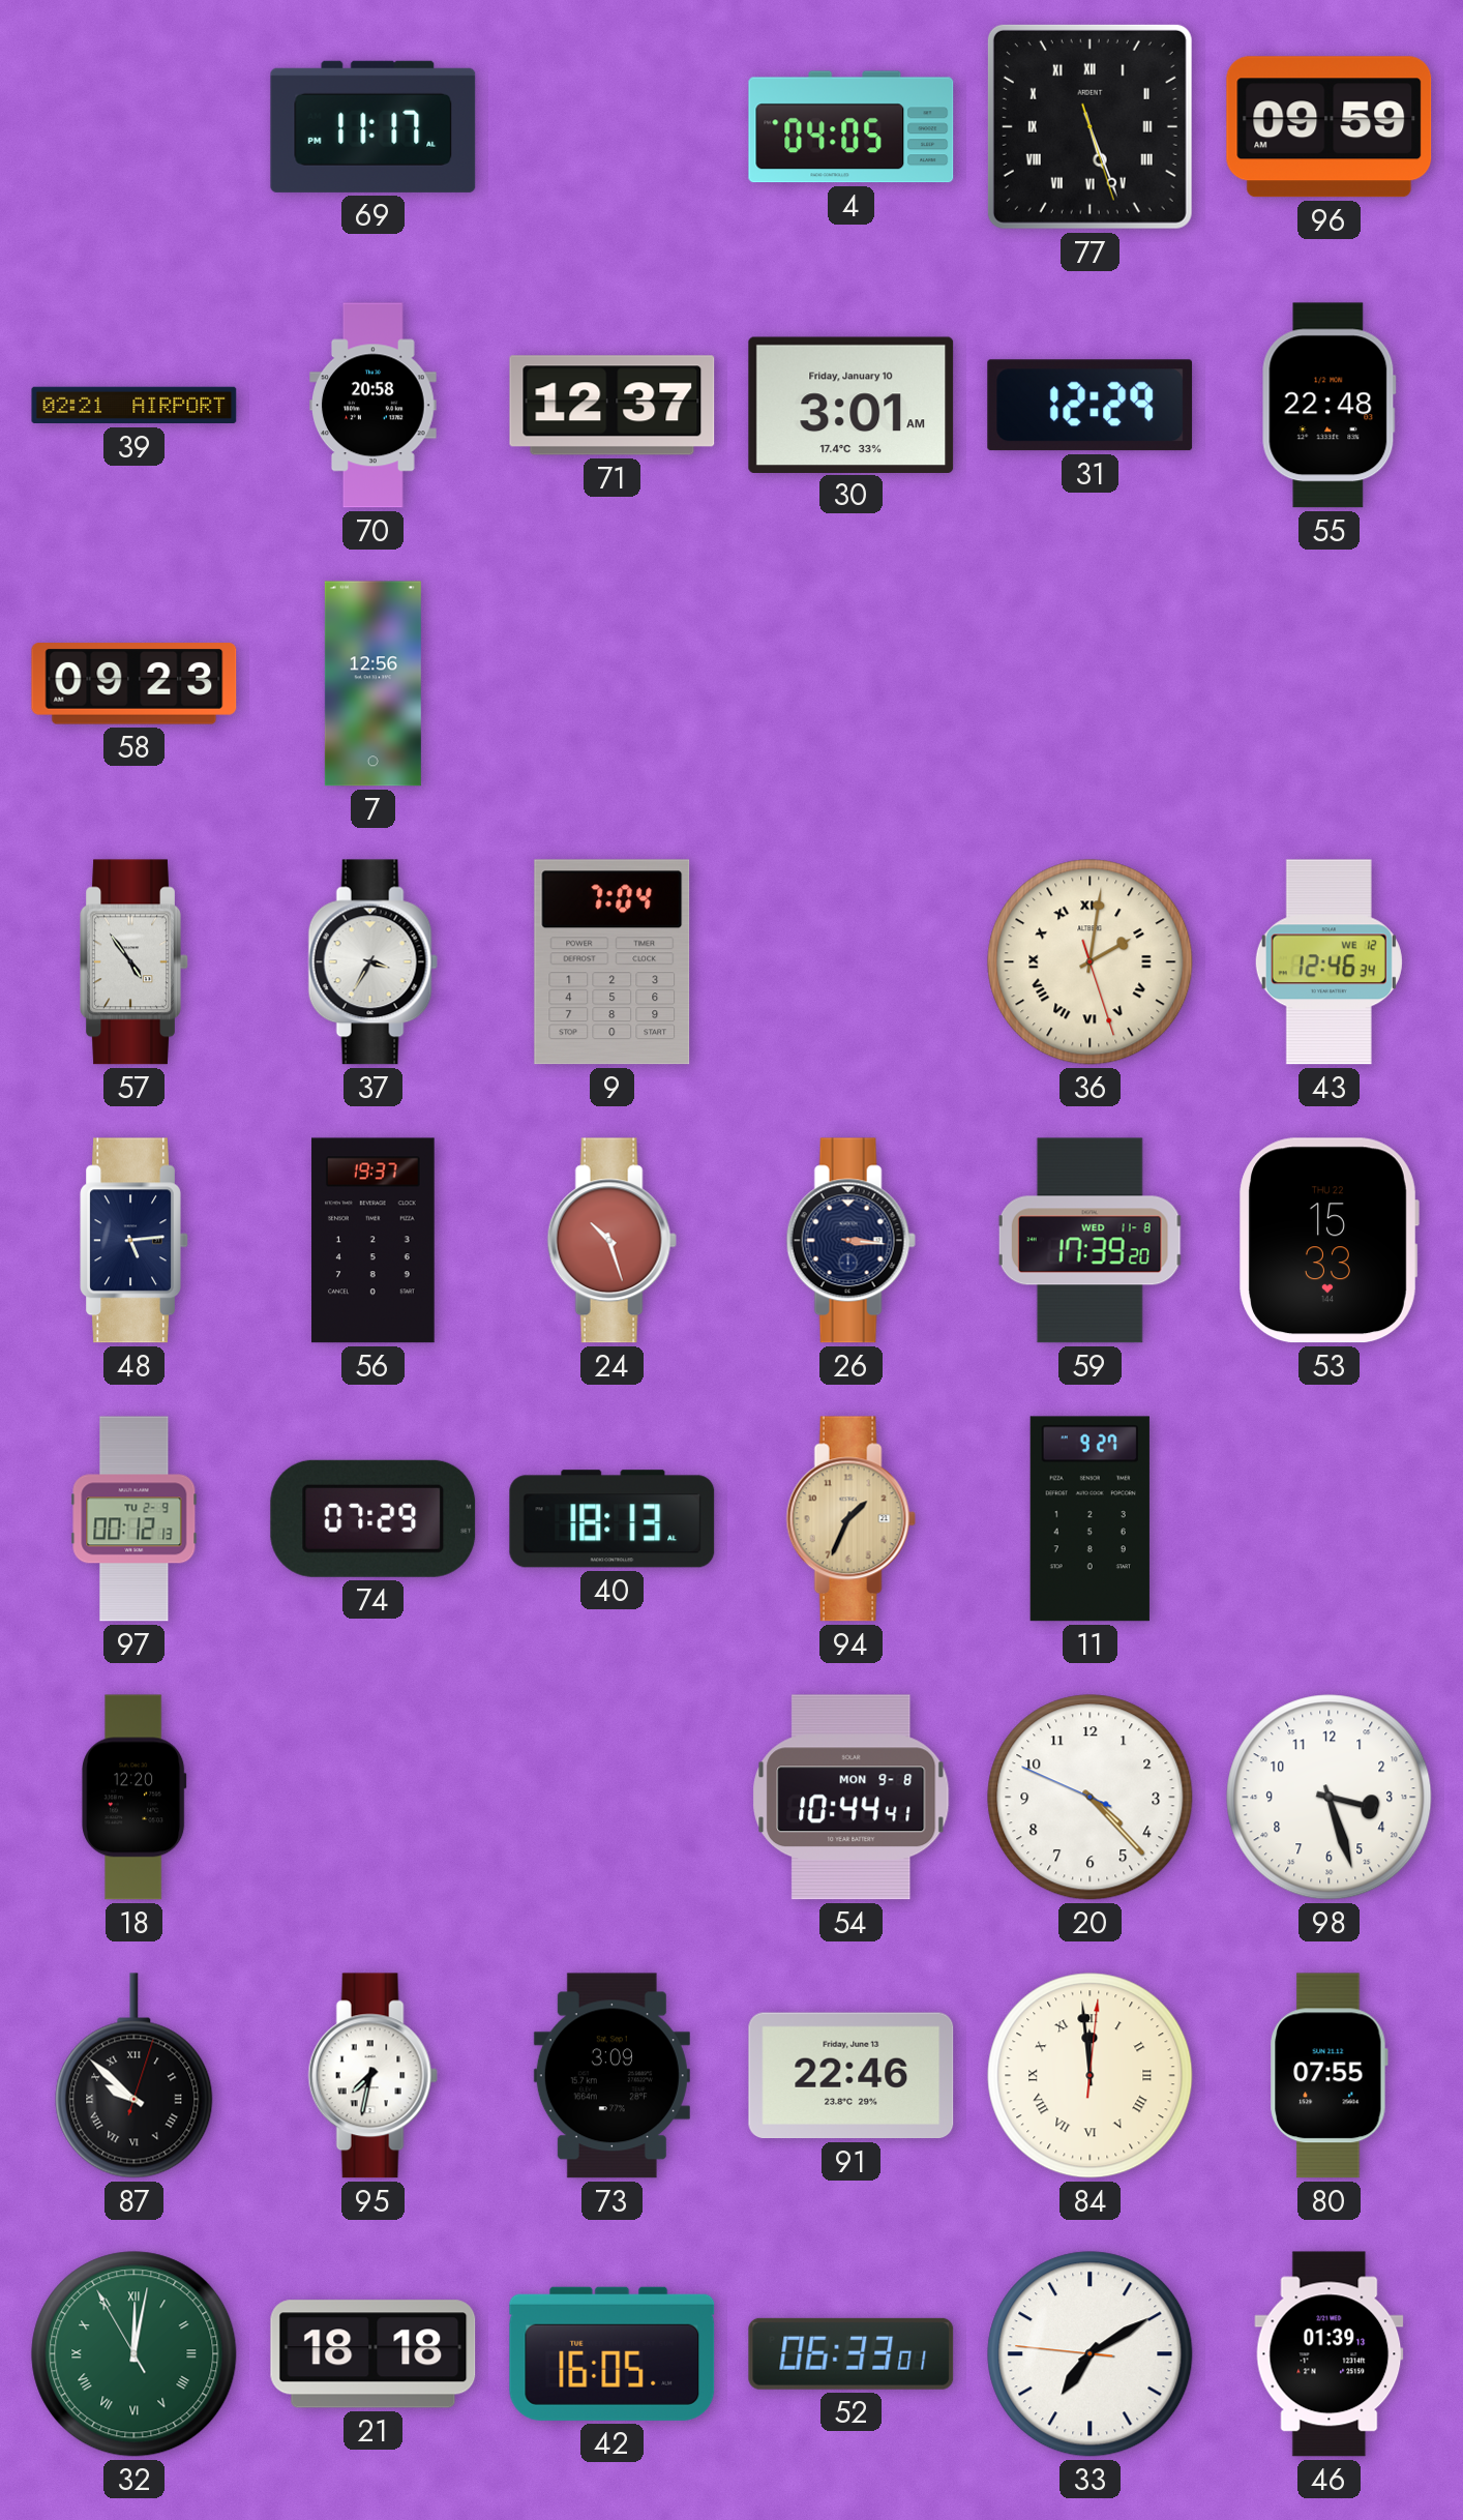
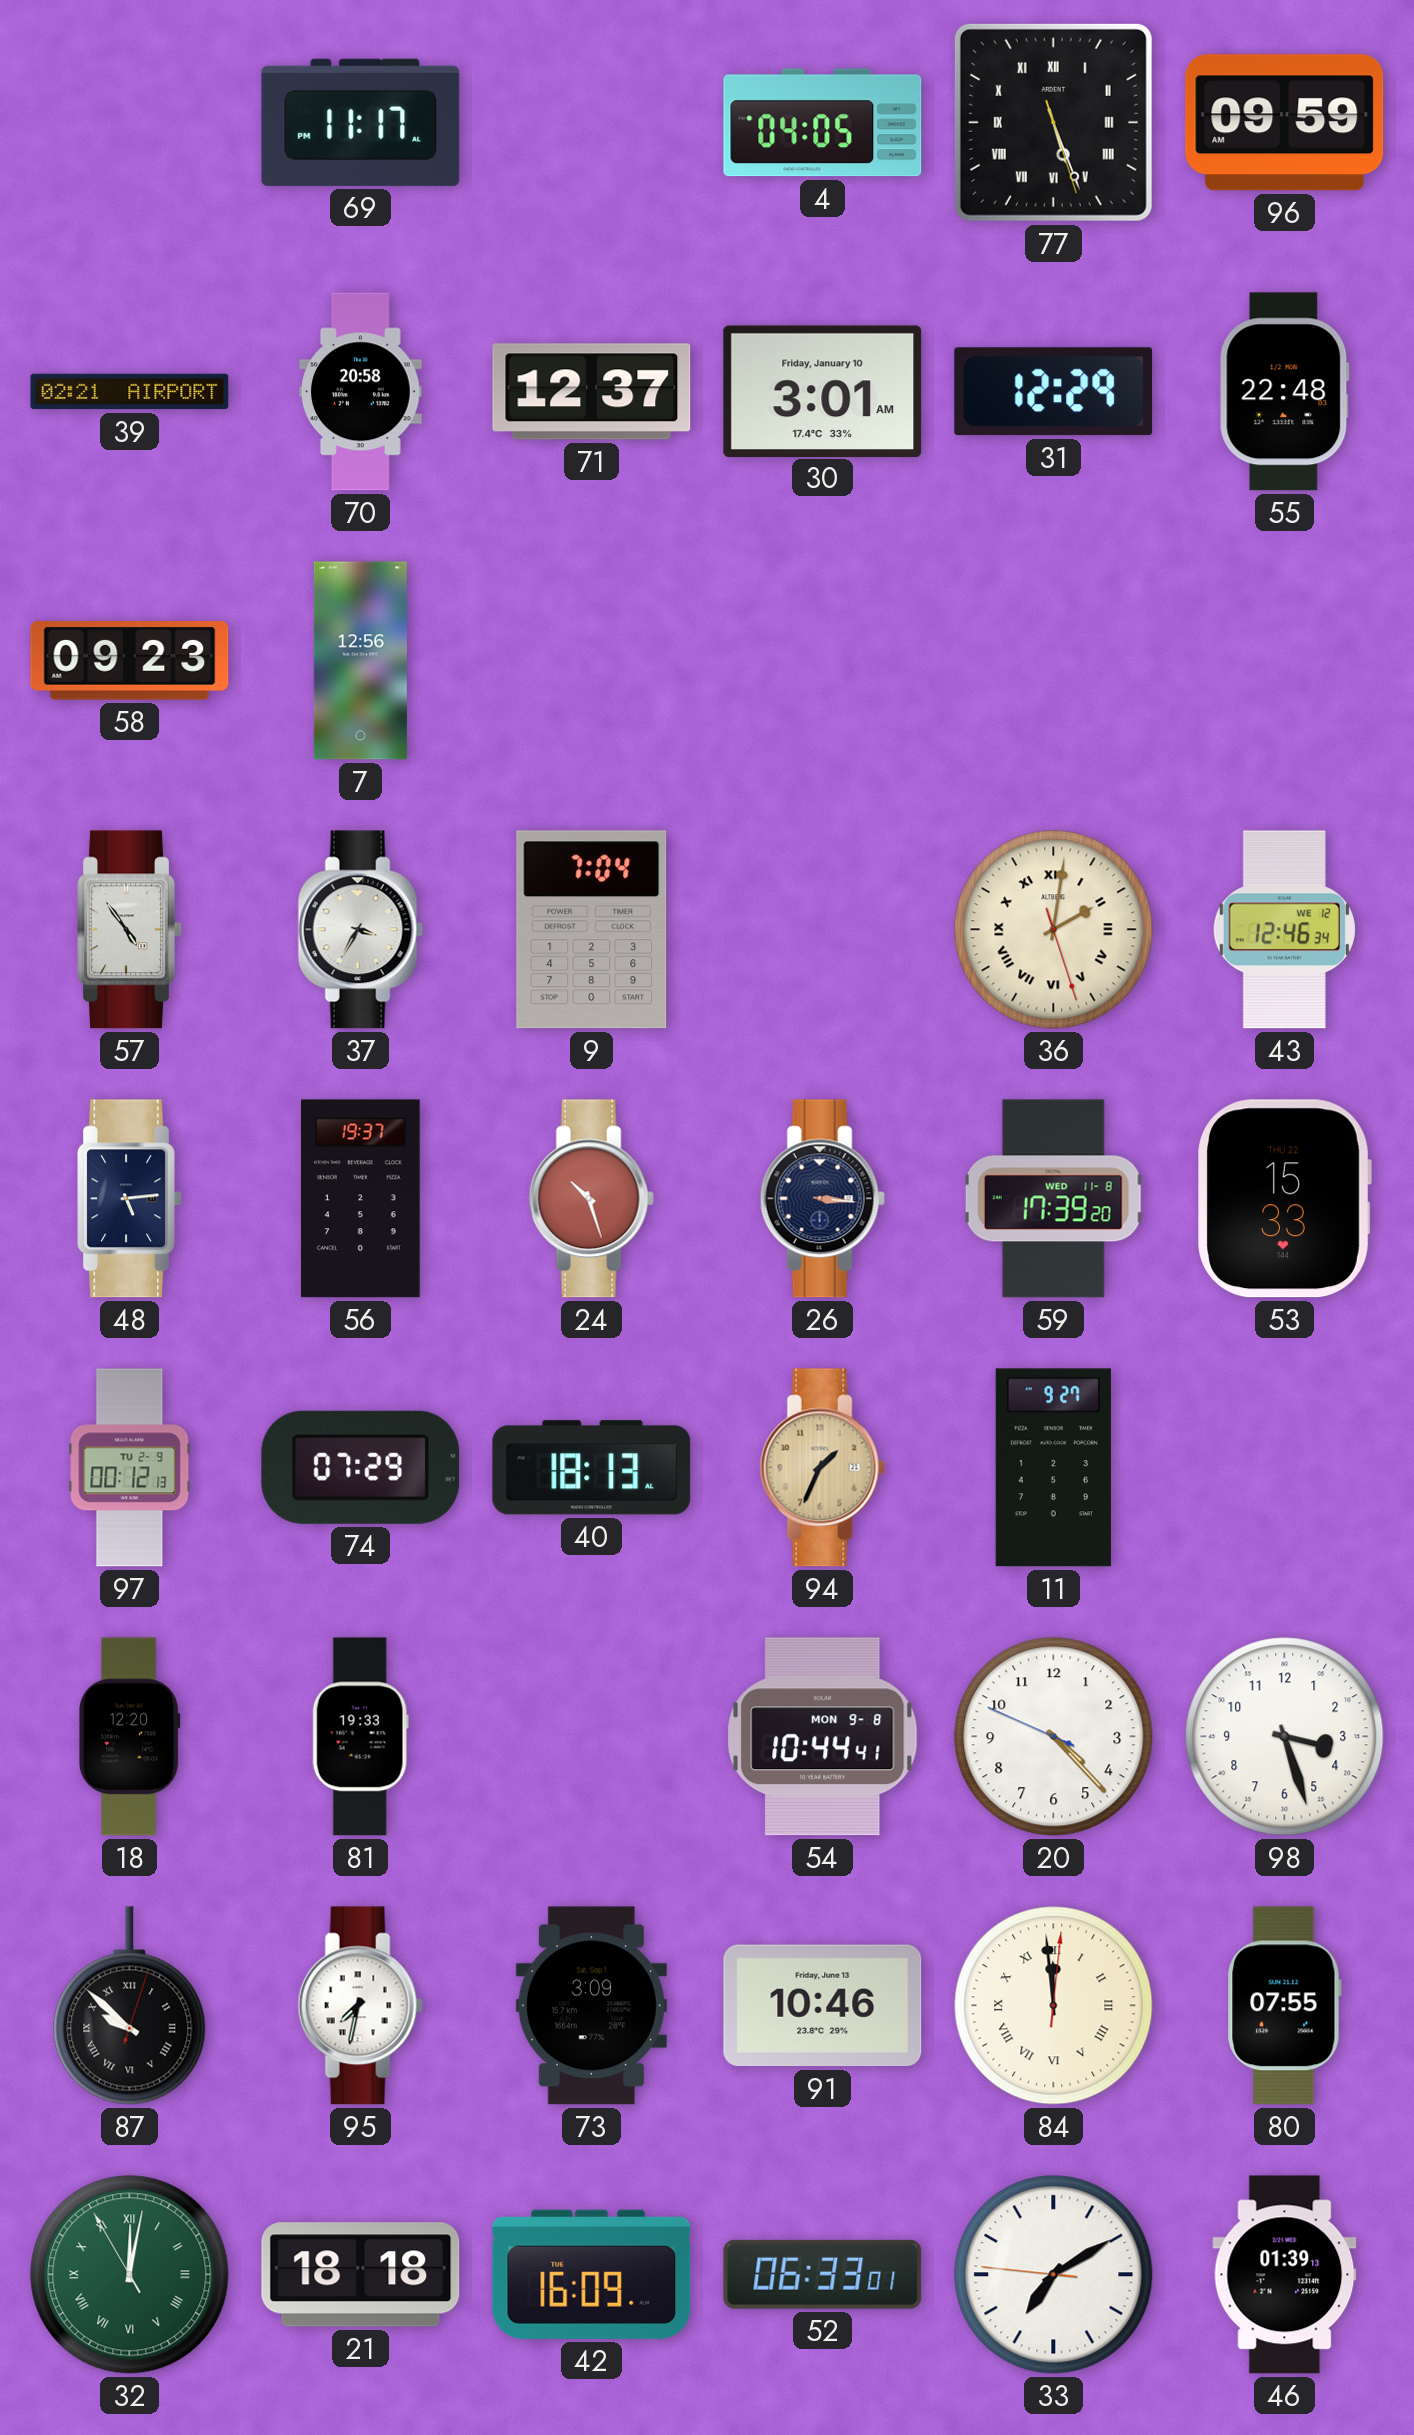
81: none -> 19:33 (360, 1737)
91: 22:46 -> 10:46 (823, 2006)
42: 16:05 -> 16:09 (592, 2274)
